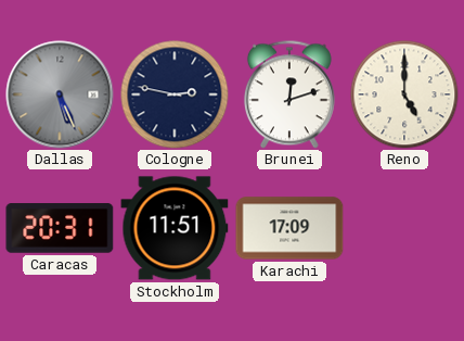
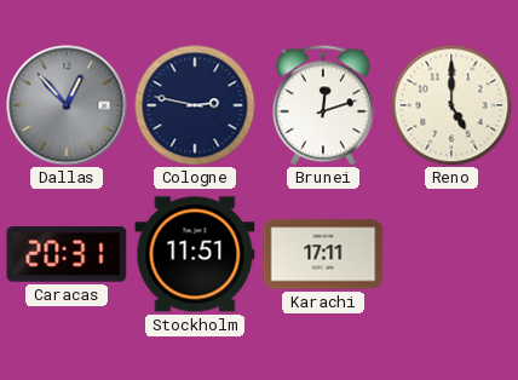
Dallas: 5:26 -> 12:53 (67, 105)
Karachi: 17:09 -> 17:11 (323, 254)
